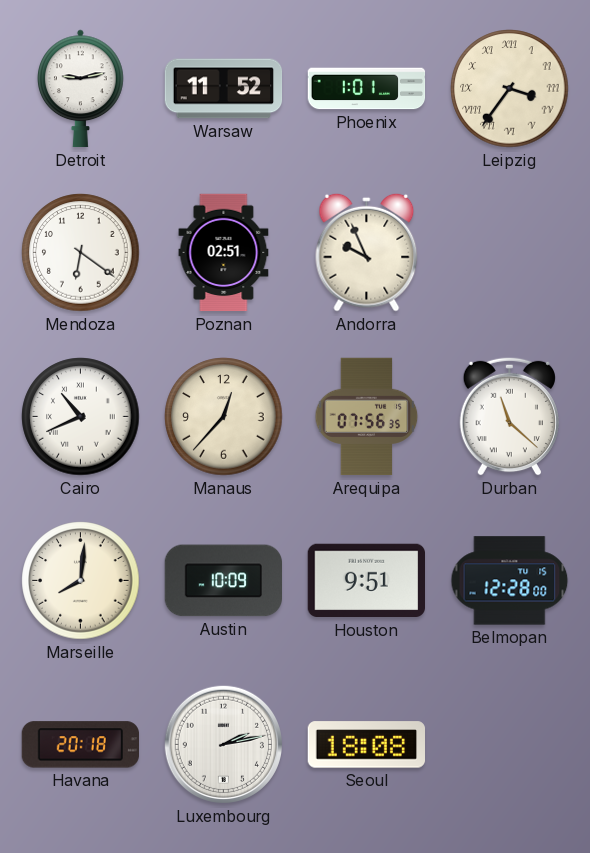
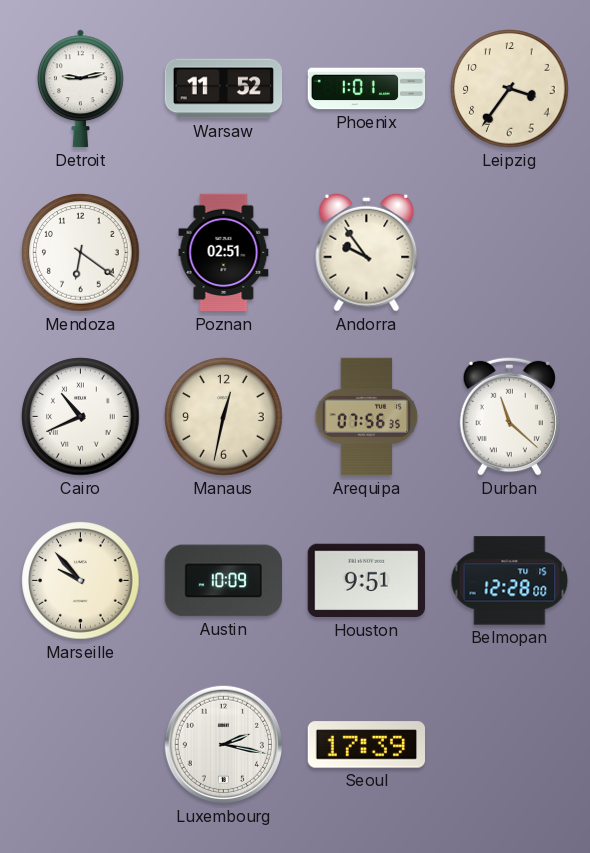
Leipzig numerals: Roman -> Arabic (510, 89)
Andorra: 9:56 -> 9:54 (367, 252)
Manaus: 12:37 -> 12:32 (224, 417)
Marseille: 8:01 -> 9:53 (81, 581)
Havana: 20:18 -> none (80, 745)
Luxembourg: 2:13 -> 2:17 (223, 744)
Seoul: 18:08 -> 17:39 (367, 745)
